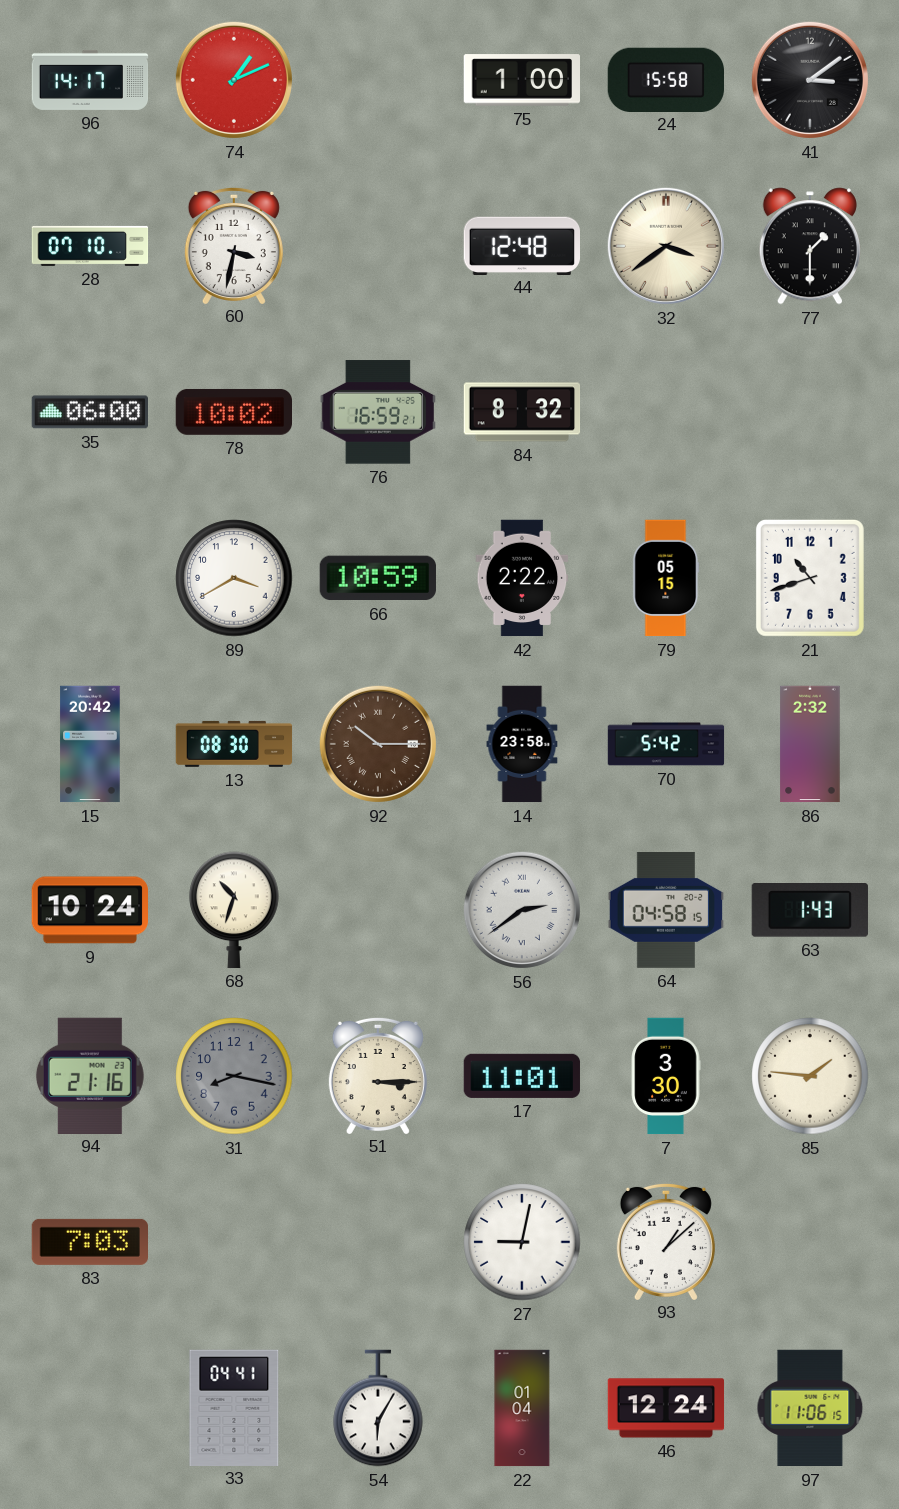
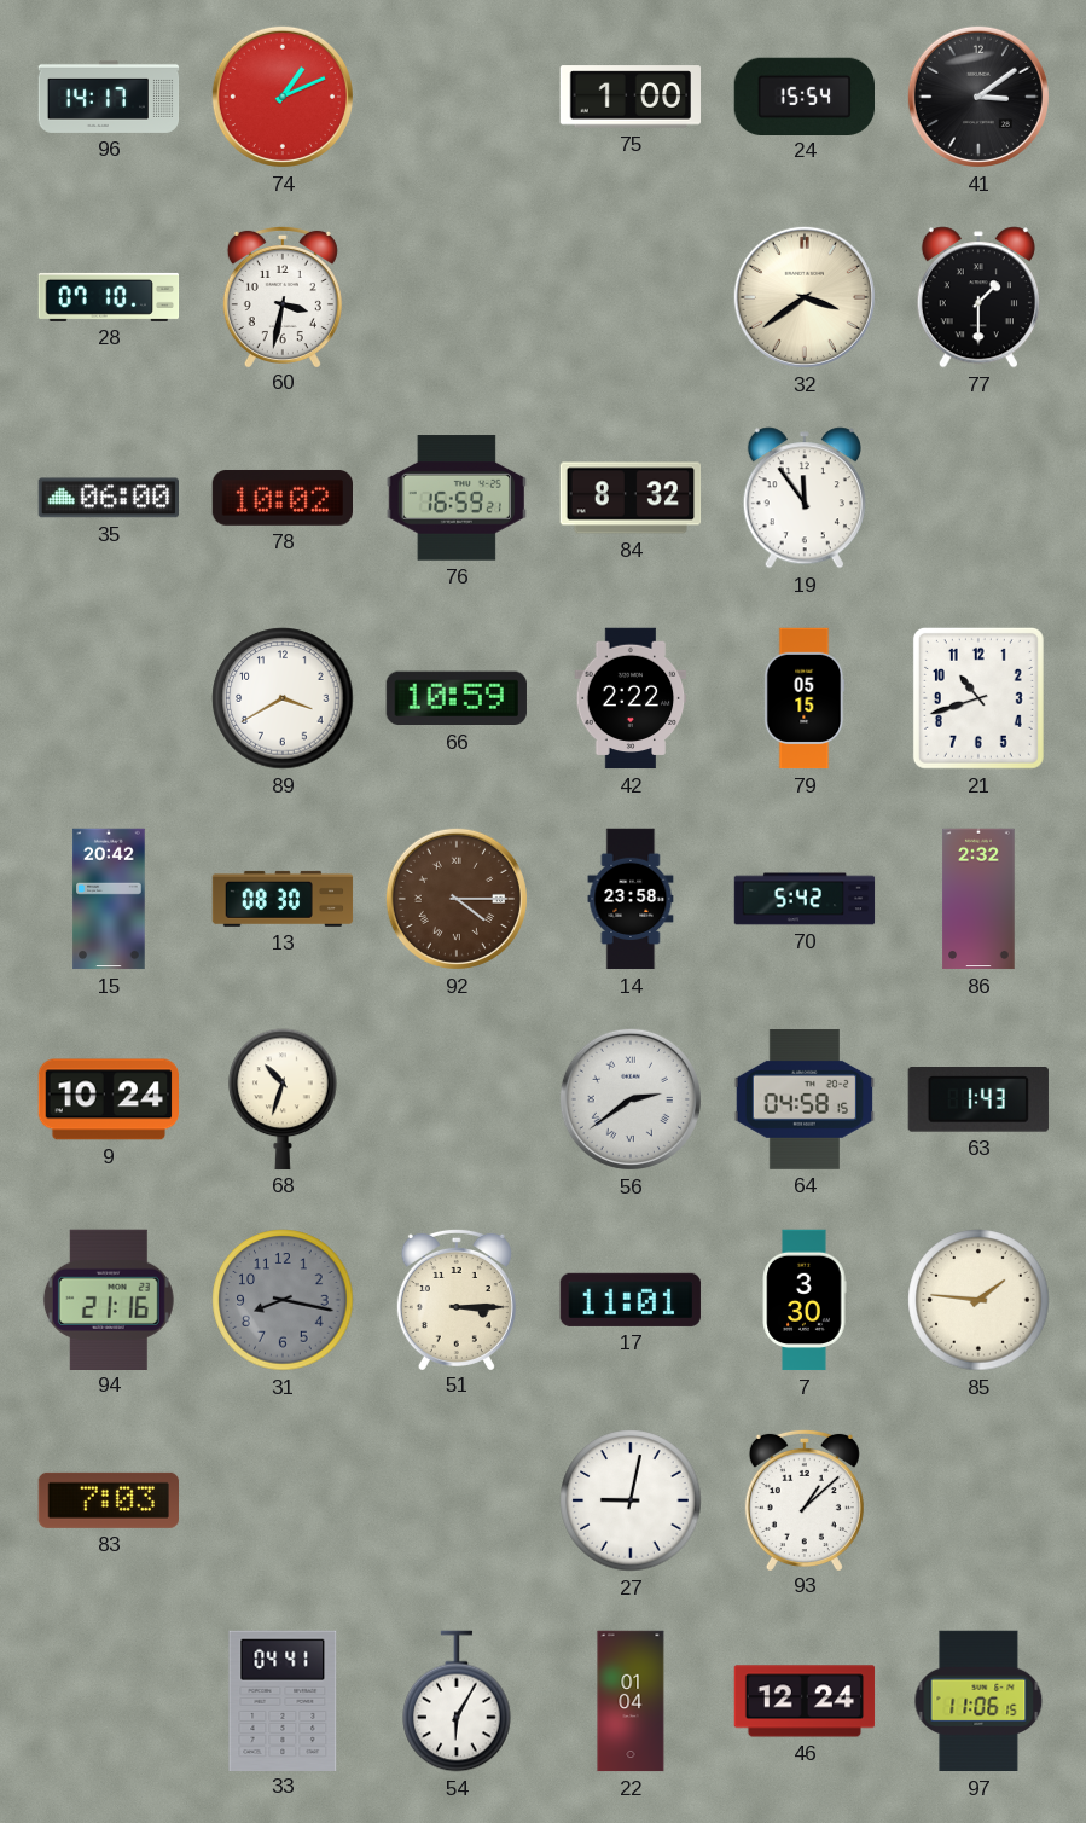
24: 15:58 -> 15:54 (803, 95)
44: 12:48 -> none (521, 245)
19: none -> 11:54 (805, 498)
92: 10:15 -> 4:15 (457, 899)
